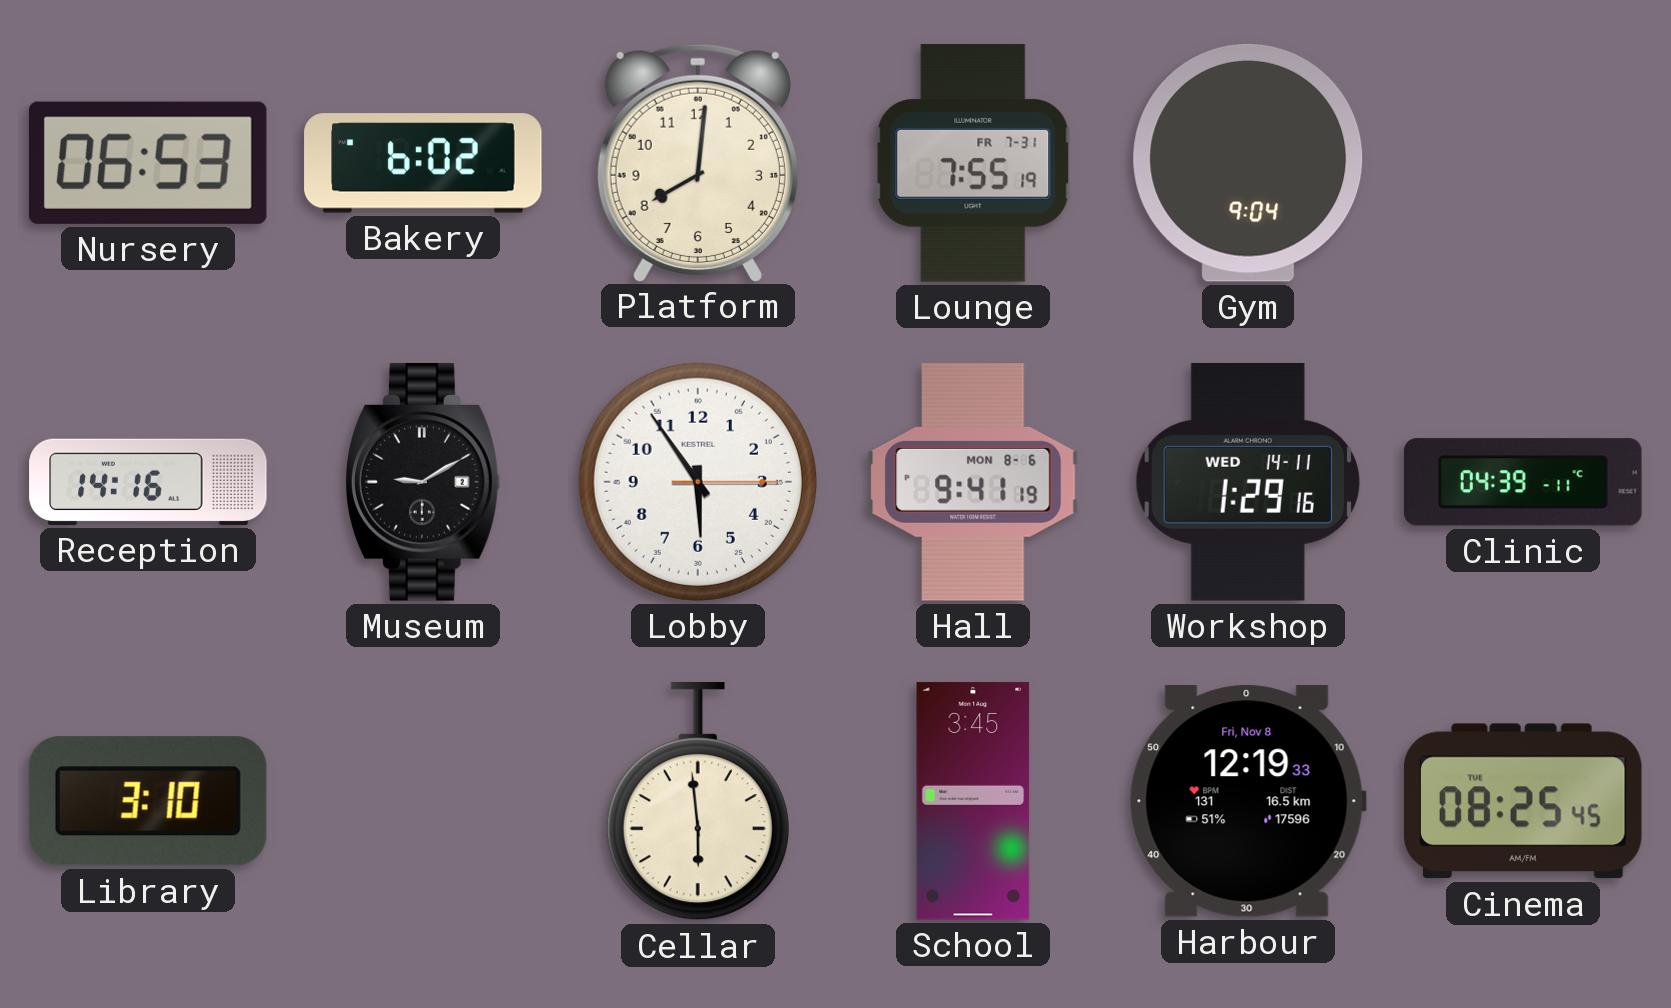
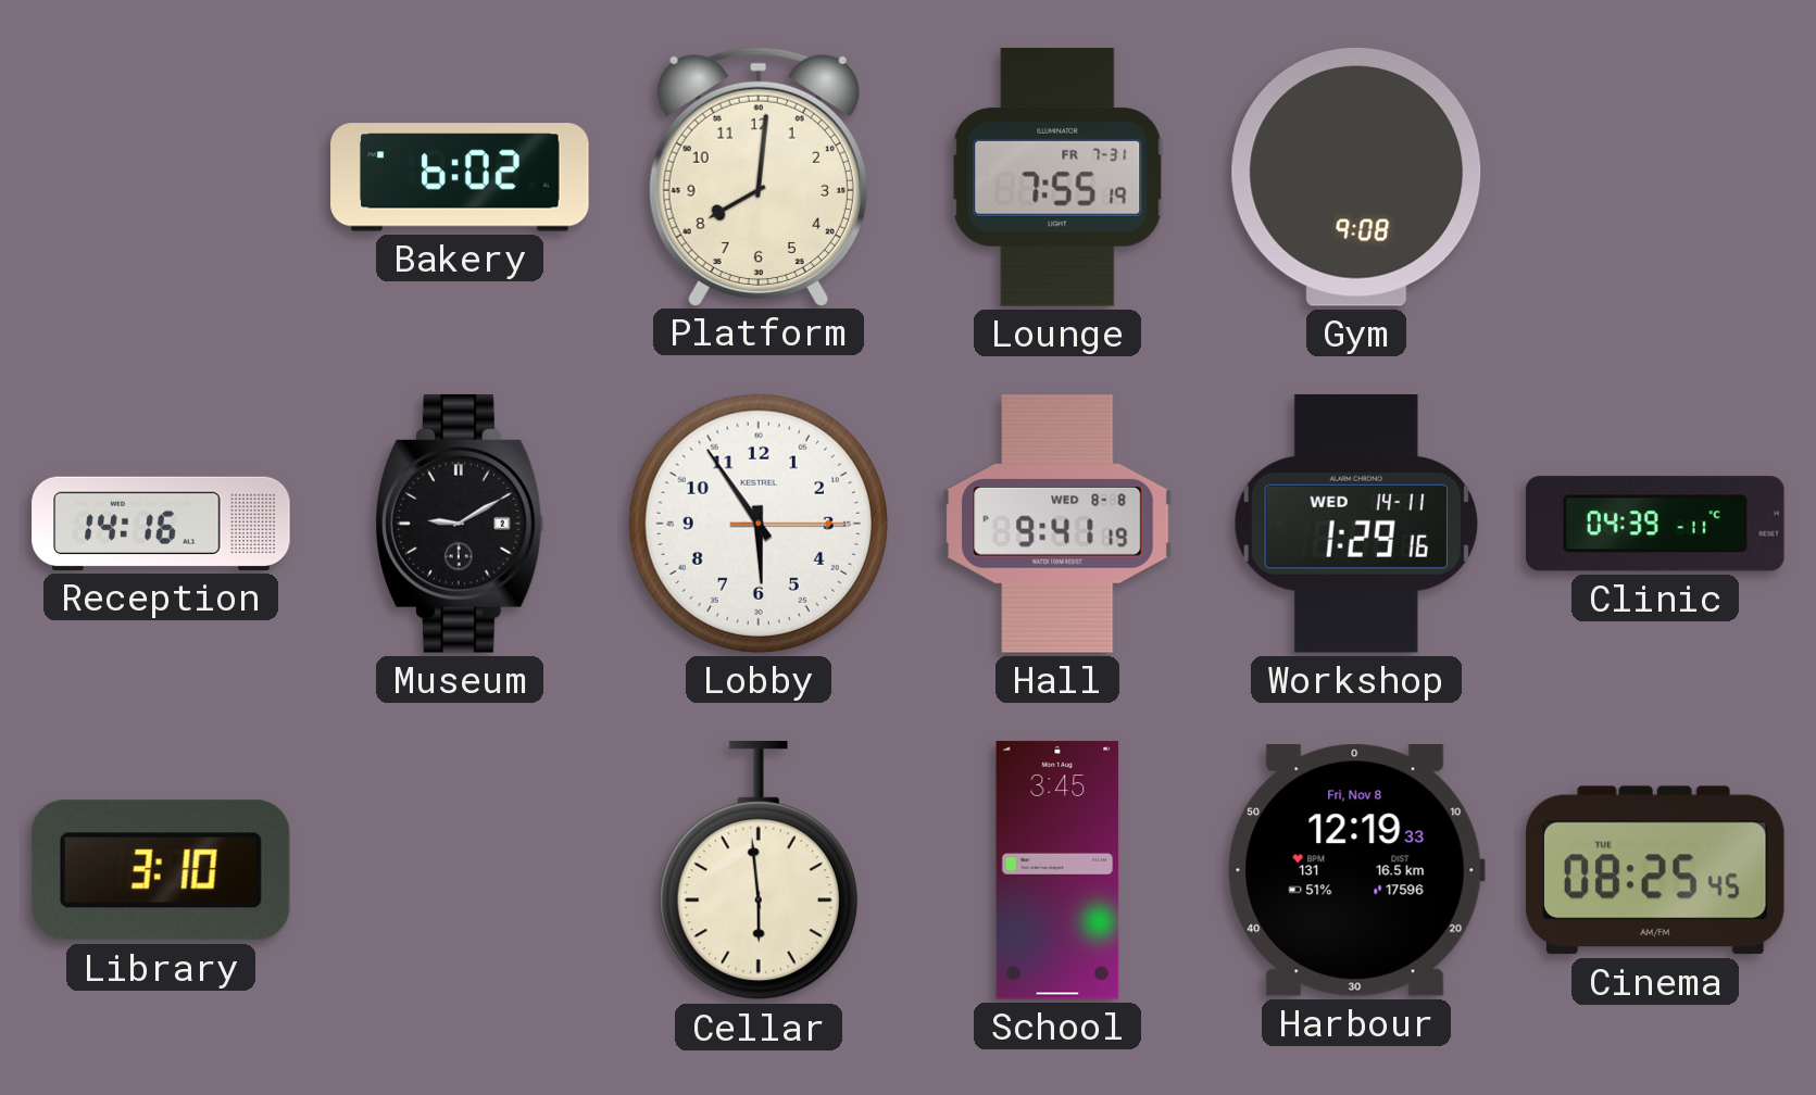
Nursery: 06:53 -> none (148, 163)
Gym: 9:04 -> 9:08 (1356, 177)
Hall date: MON 8-6 -> WED 8-8 (1057, 525)
